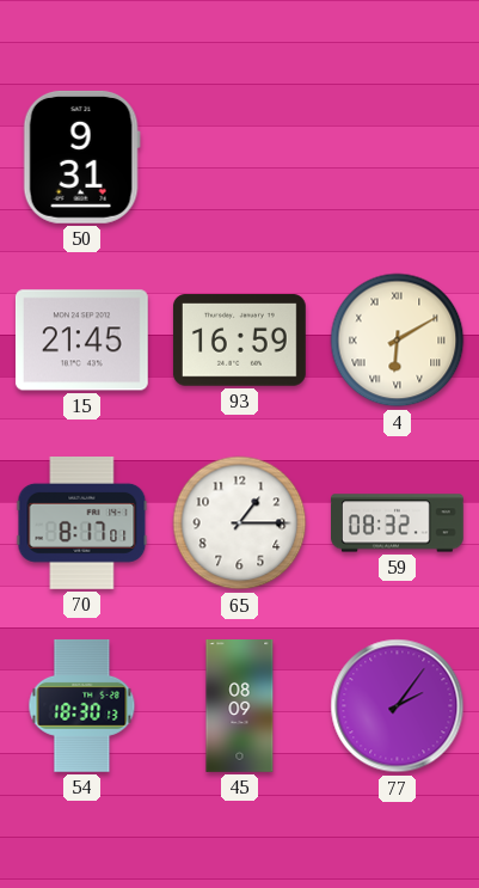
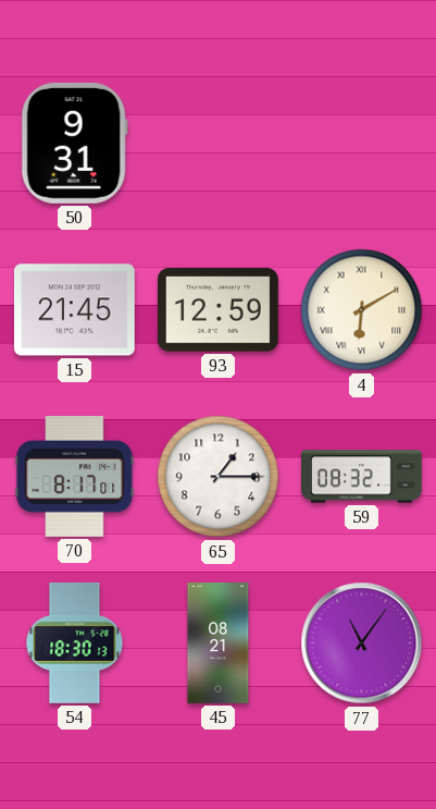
93: 16:59 -> 12:59 (217, 310)
45: 08:09 -> 08:21 (219, 643)
77: 2:06 -> 11:06 (362, 643)
